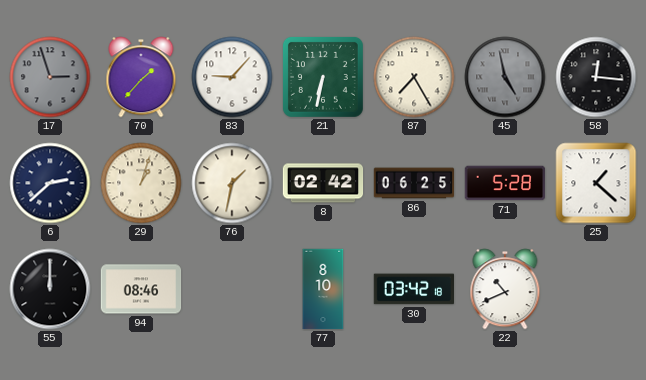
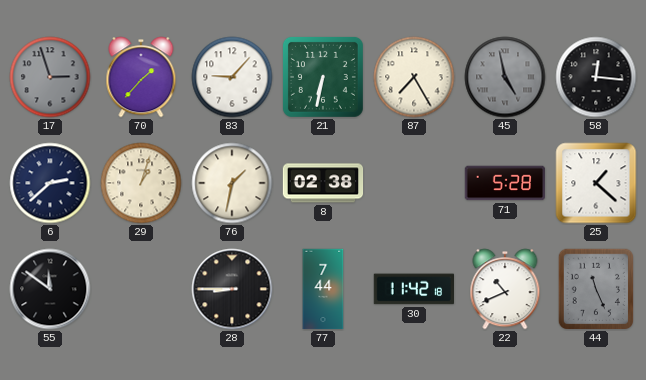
8: 02:42 -> 02:38 (323, 183)
86: 06:25 -> none (414, 183)
55: 12:00 -> 11:51 (50, 289)
94: 08:46 -> none (141, 289)
28: none -> 8:45 (232, 289)
77: 8:10 -> 7:44 (323, 289)
30: 03:42 -> 11:42 (413, 289)
44: none -> 11:26 (596, 289)
